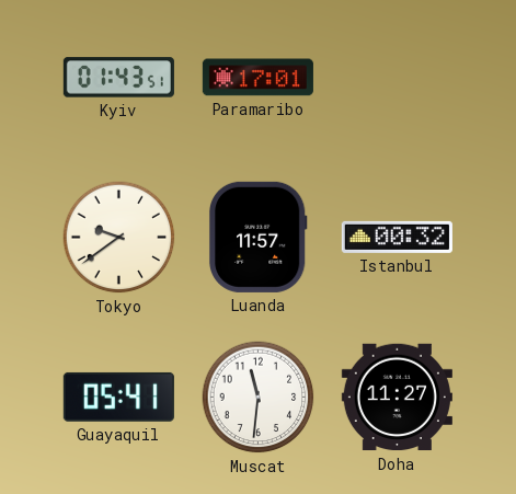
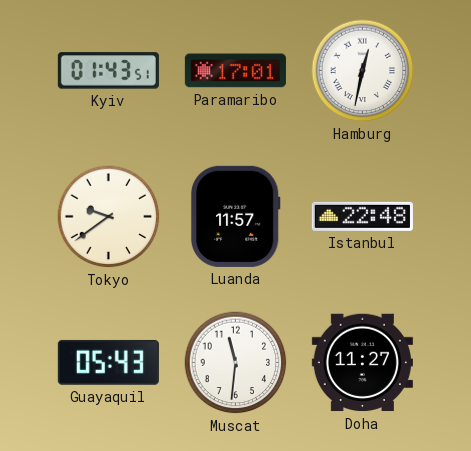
Hamburg: none -> 12:32 (363, 71)
Istanbul: 00:32 -> 22:48 (362, 216)
Guayaquil: 05:41 -> 05:43 (108, 362)
